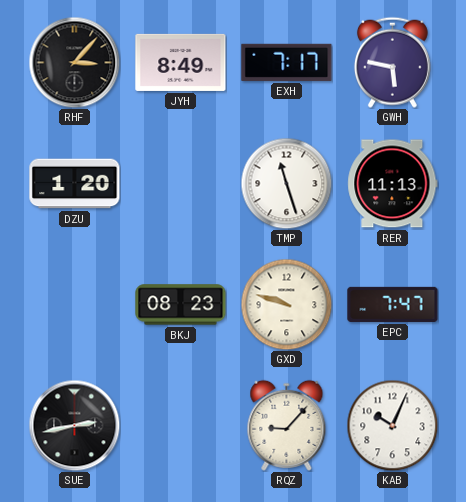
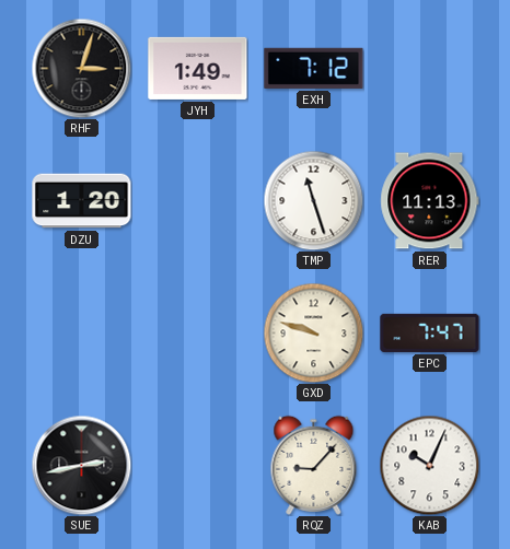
RHF: 3:07 -> 3:03 (81, 68)
JYH: 8:49 -> 1:49 (198, 68)
EXH: 7:17 -> 7:12 (314, 68)
GWH: 5:47 -> none (392, 62)
BKJ: 08:23 -> none (181, 305)
